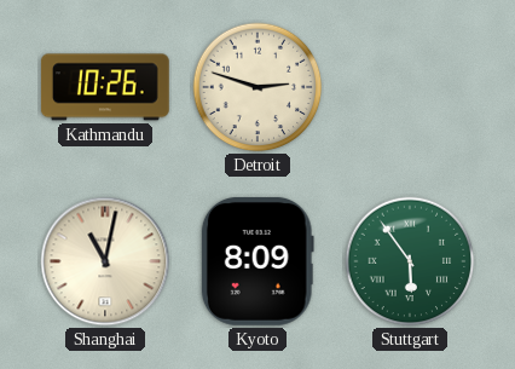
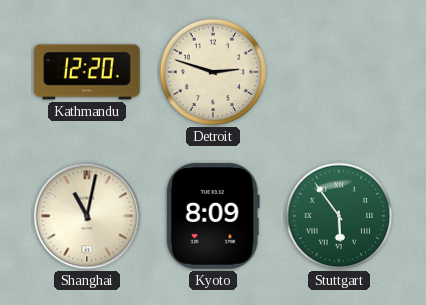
Kathmandu: 10:26 -> 12:20 (87, 72)
